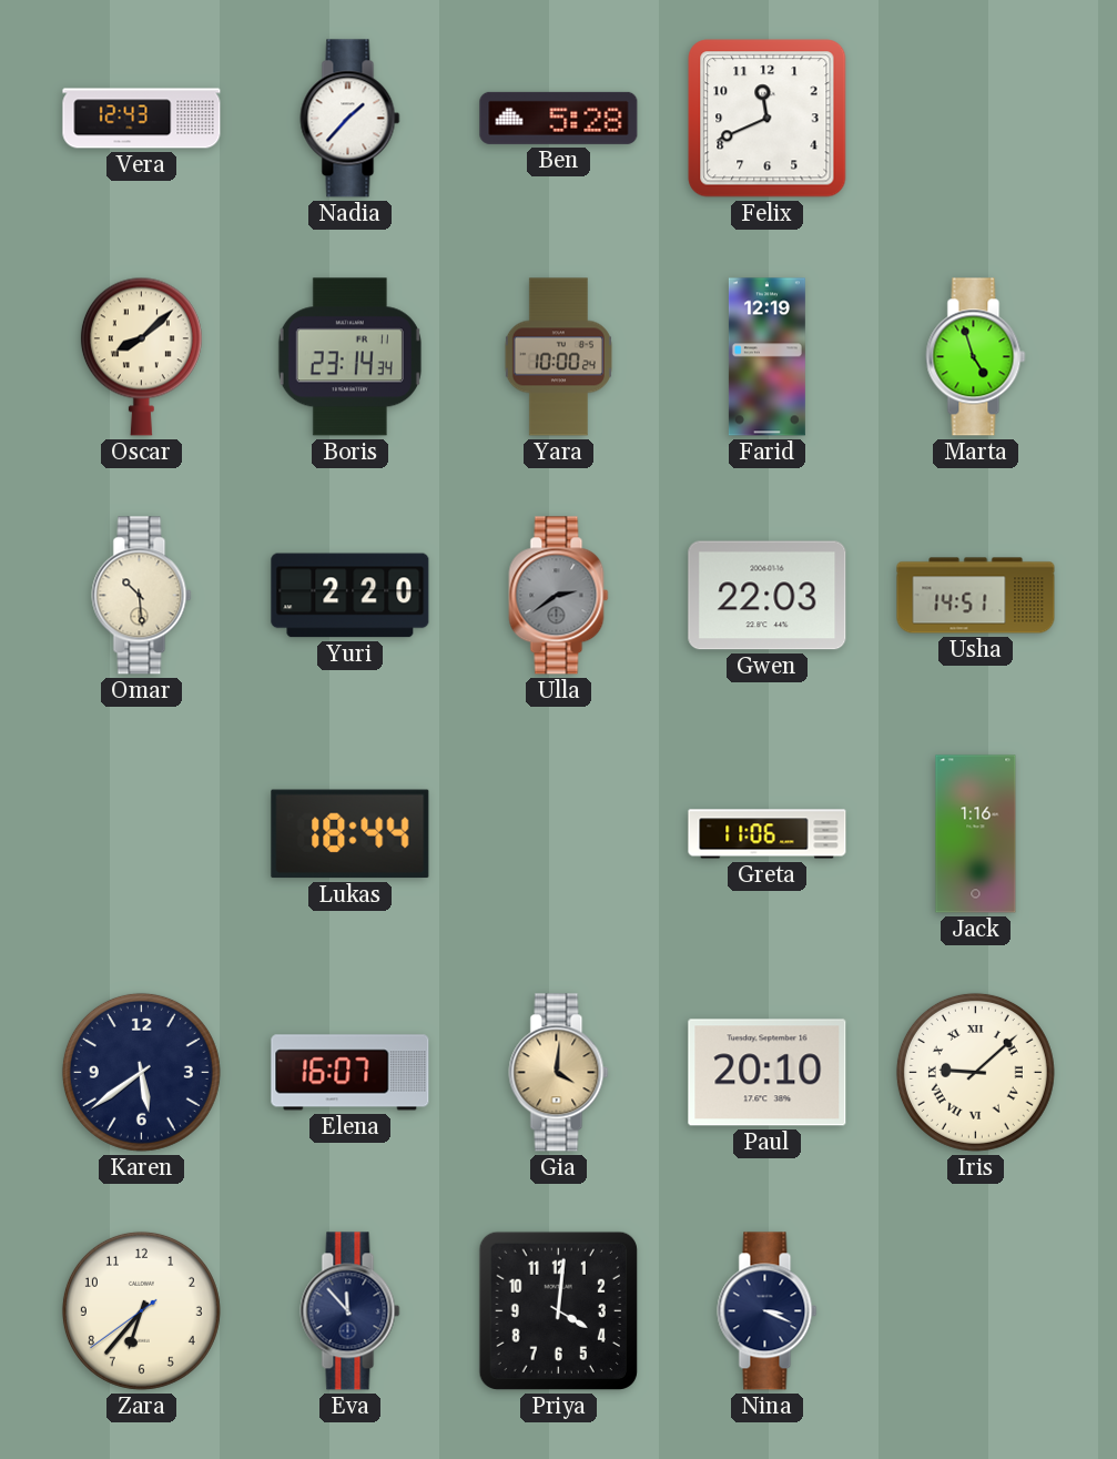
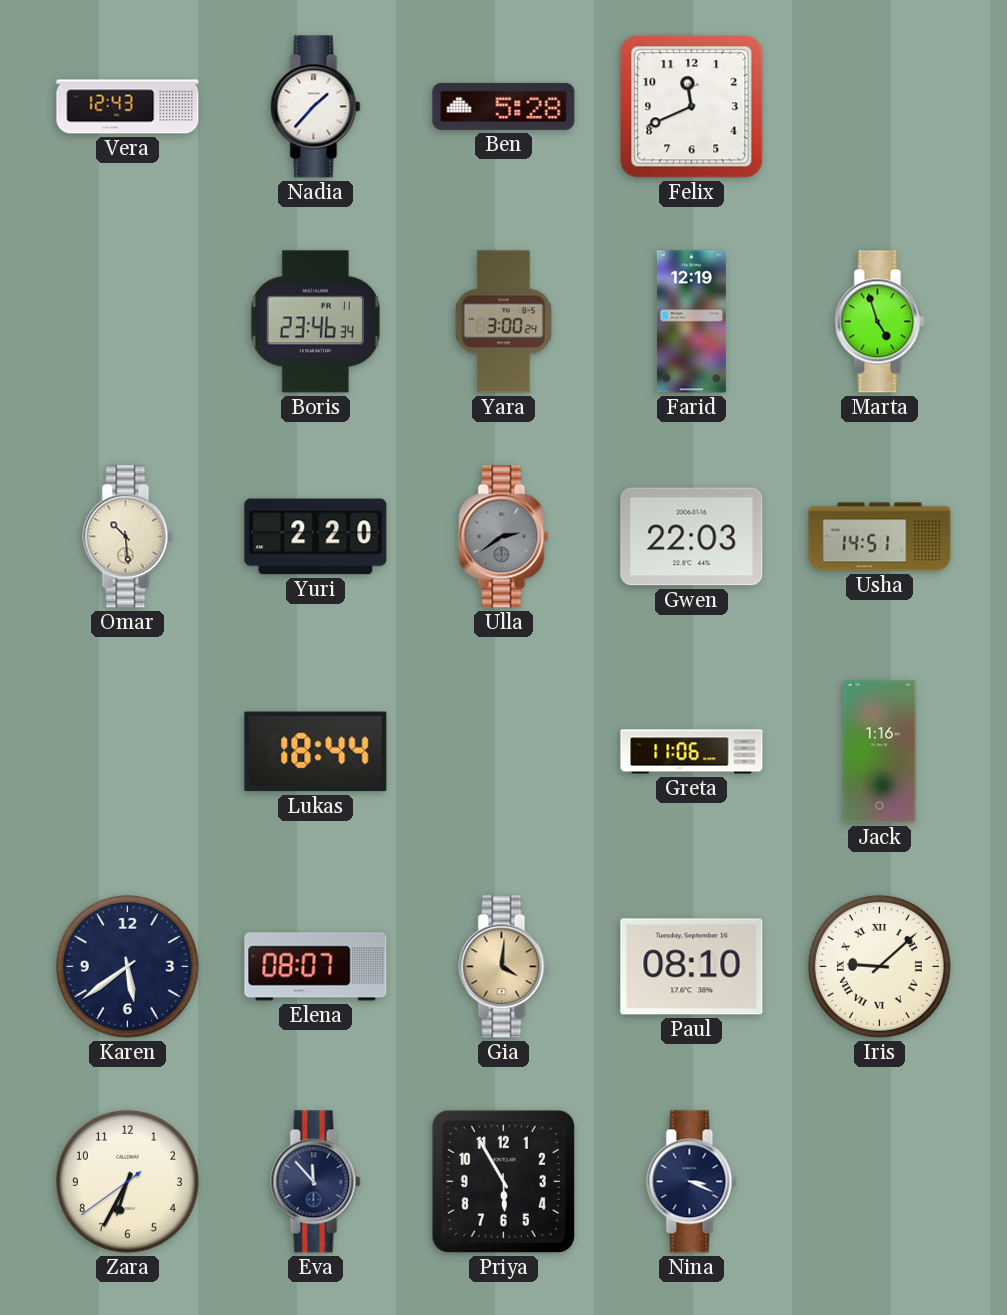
Oscar: 8:08 -> none (141, 356)
Boris: 23:14 -> 23:46 (315, 322)
Yara: 10:00 -> 3:00 (503, 322)
Elena: 16:07 -> 08:07 (316, 967)
Paul: 20:10 -> 08:10 (692, 967)
Zara: 6:36 -> 6:34 (127, 1181)
Priya: 4:01 -> 5:55 (503, 1181)
